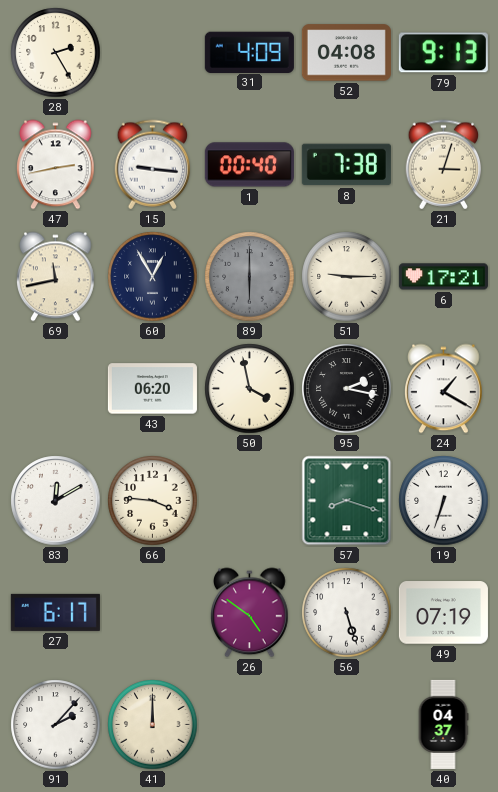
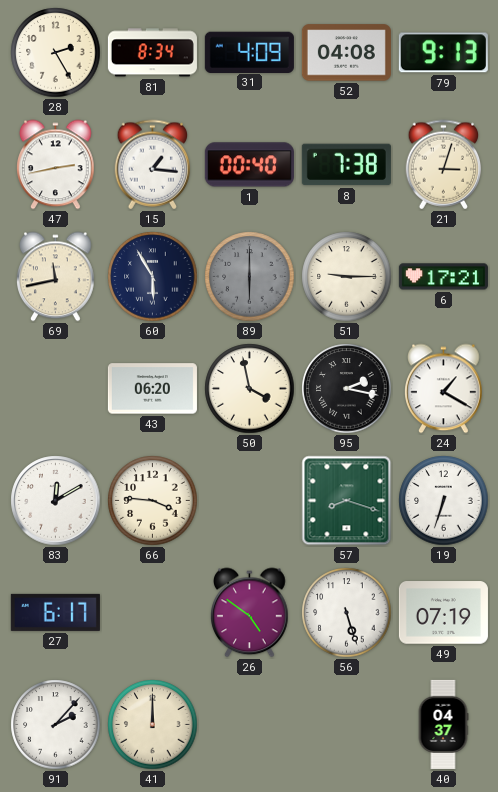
81: none -> 8:34 (152, 53)
15: 9:16 -> 1:16 (153, 165)
60: 12:55 -> 5:55 (153, 277)
